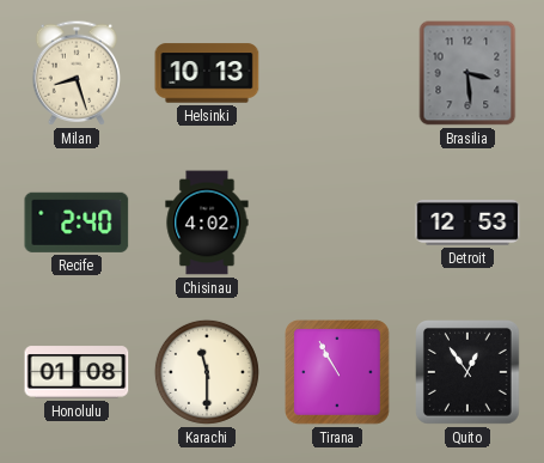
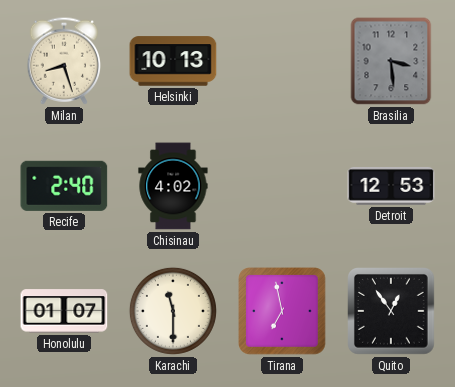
Honolulu: 01:08 -> 01:07 (64, 311)
Tirana: 10:55 -> 6:58 (283, 312)
